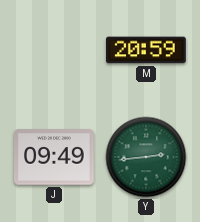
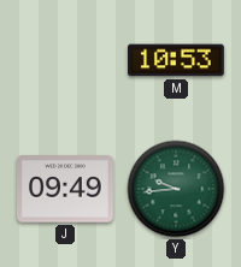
M: 20:59 -> 10:53 (177, 60)
Y: 2:44 -> 9:44 (176, 189)
